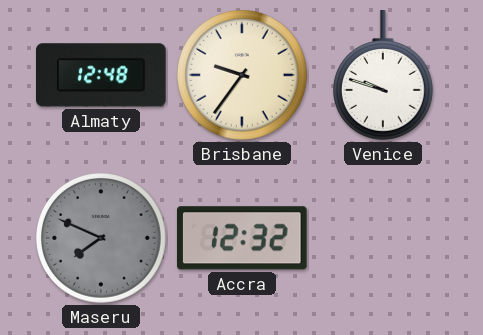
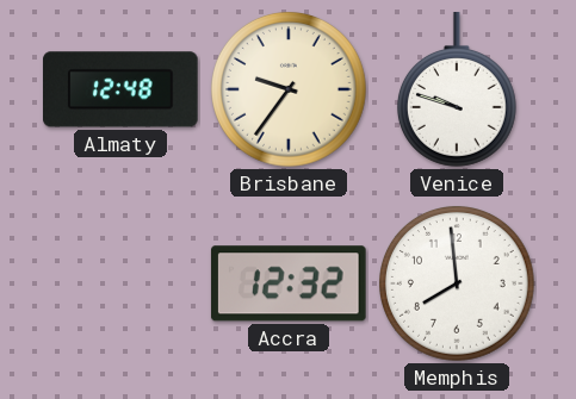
Maseru: 7:49 -> none (102, 239)
Memphis: none -> 7:59 (458, 285)
